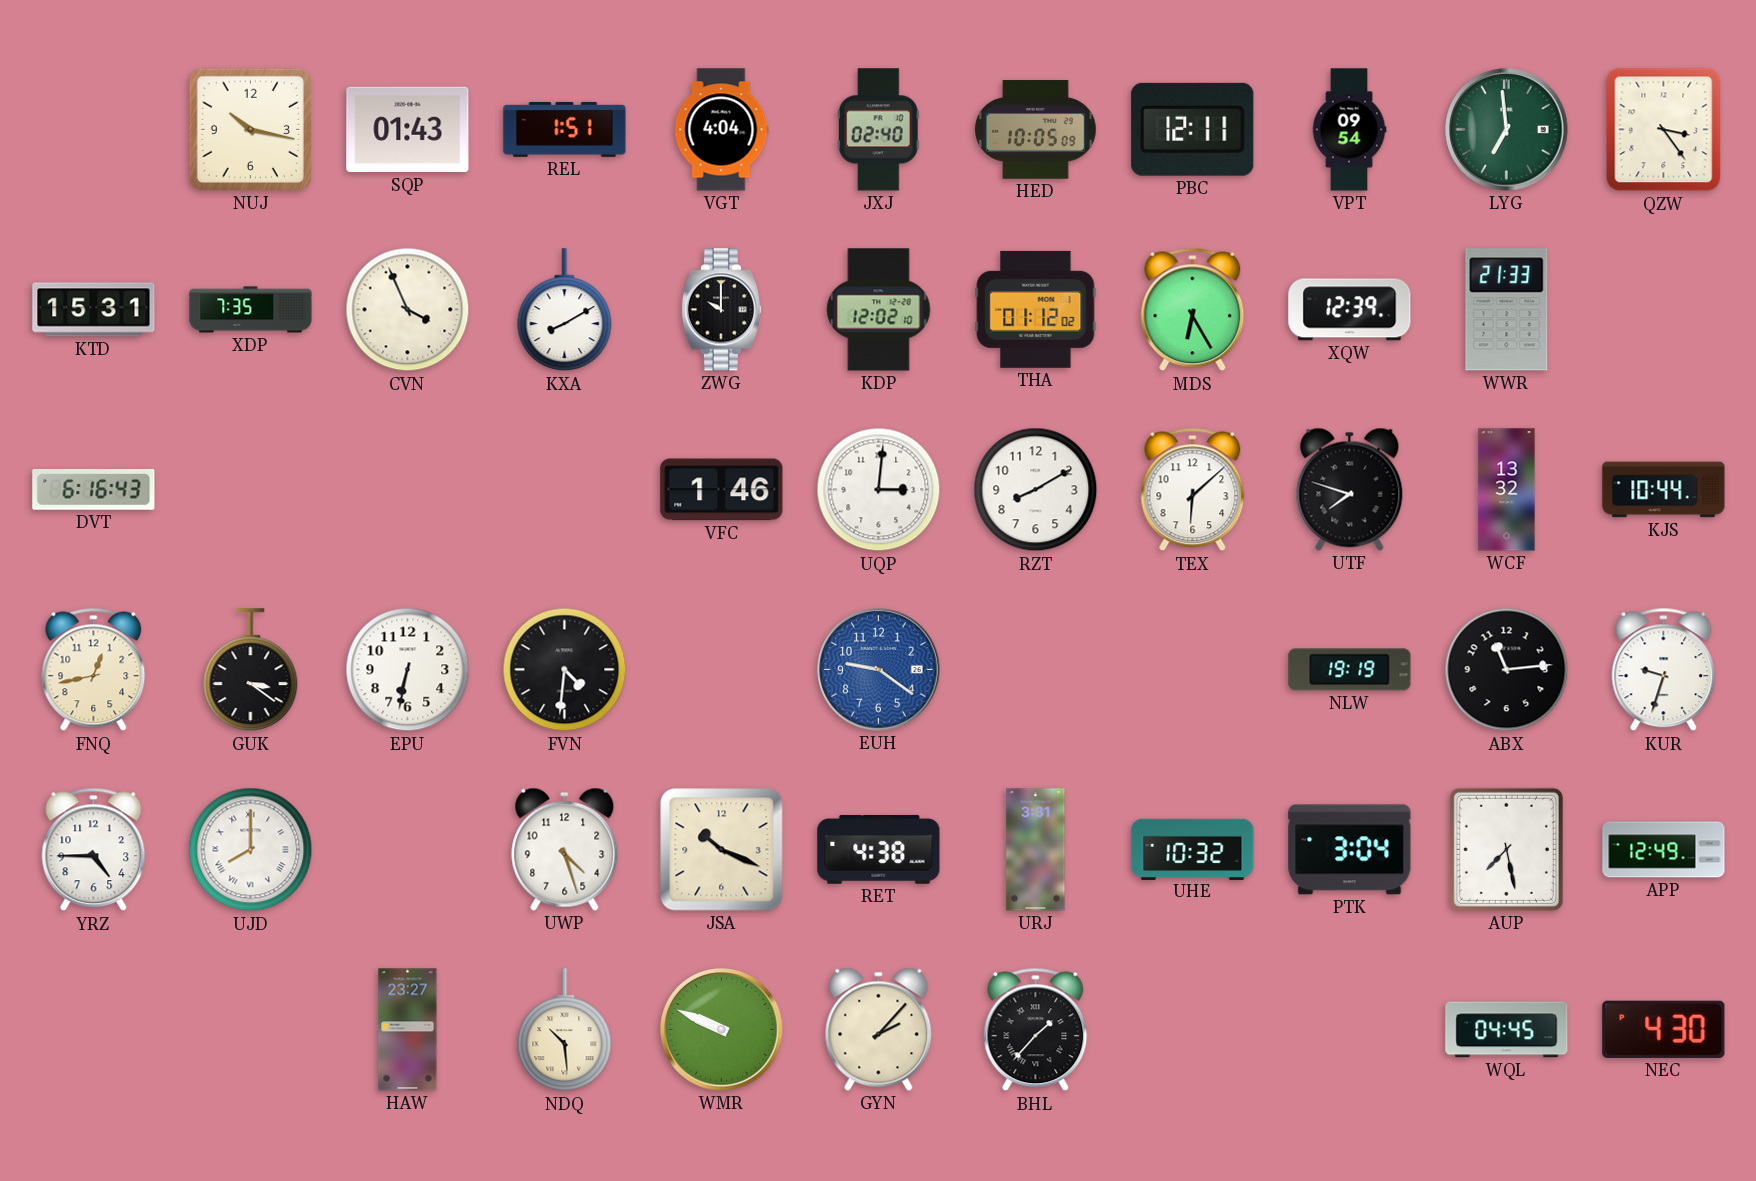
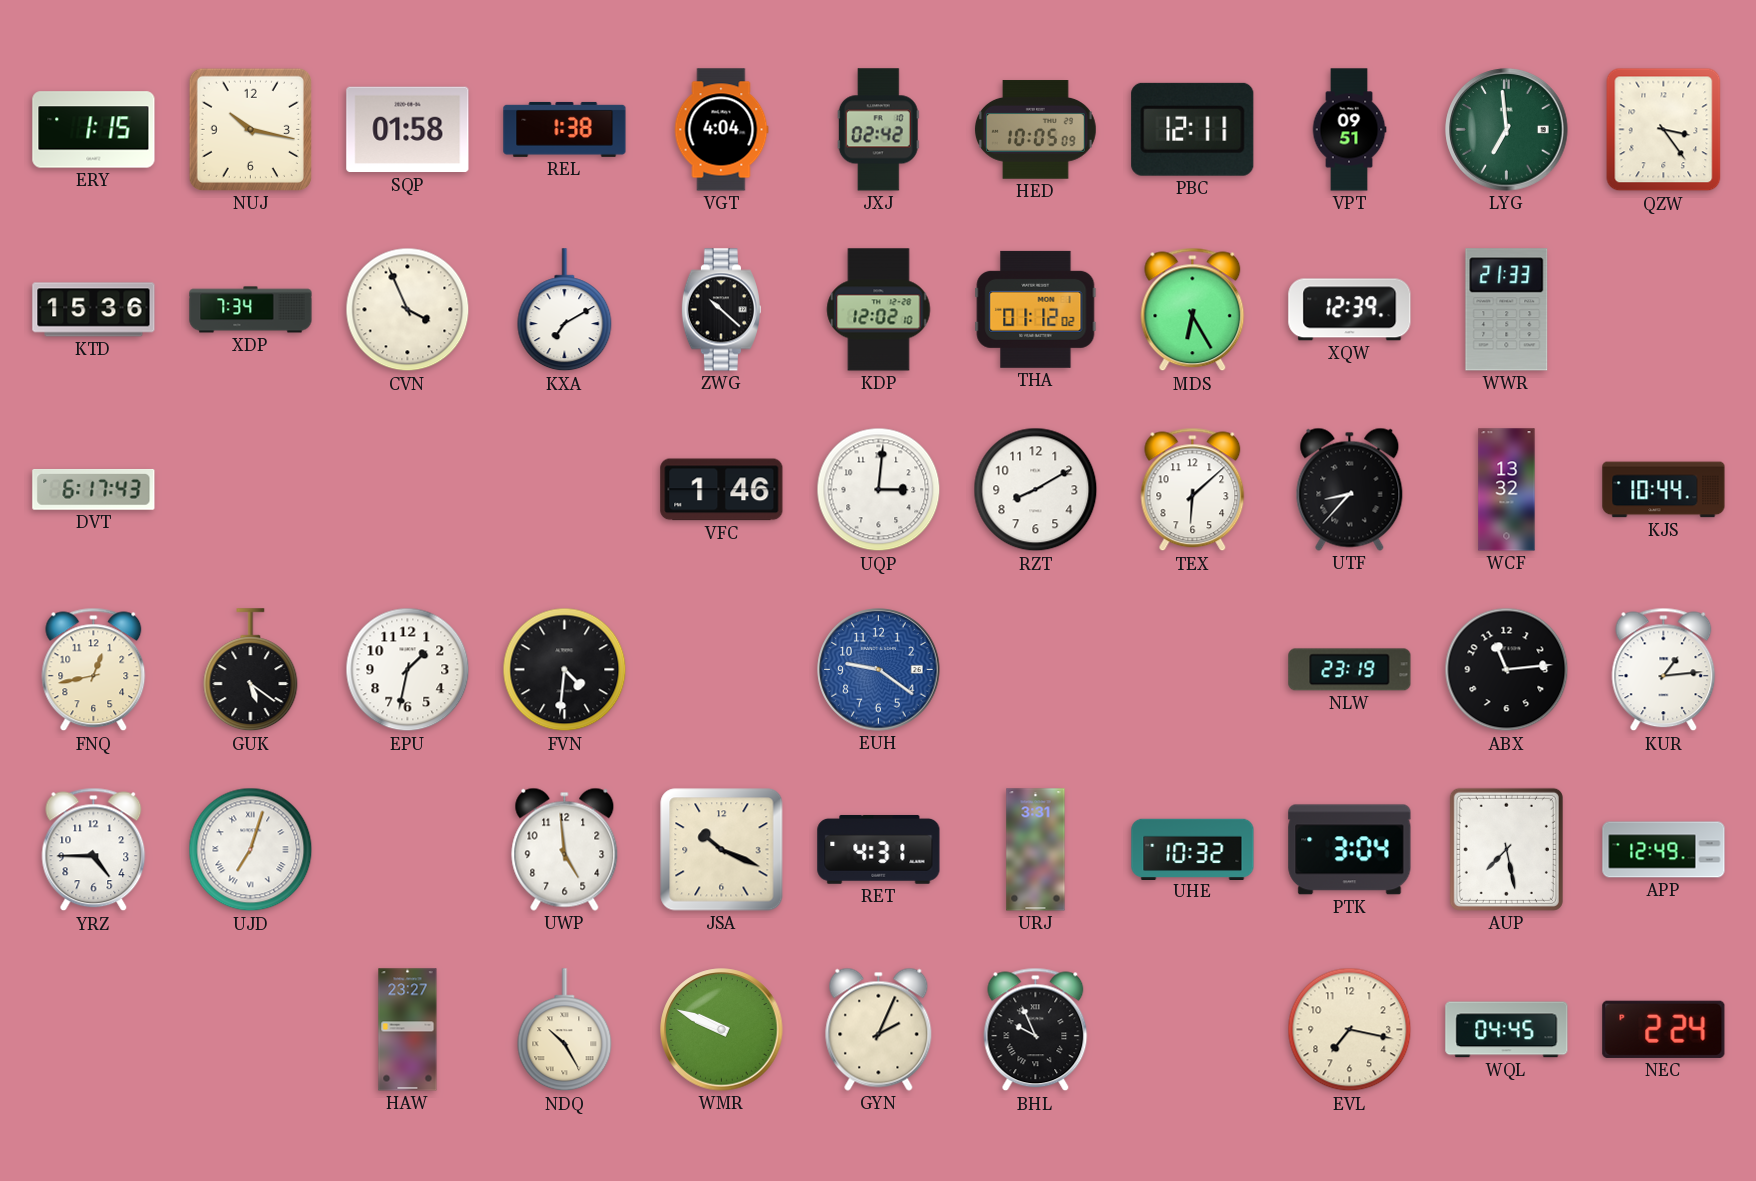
ERY: none -> 1:15 (94, 130)
SQP: 01:43 -> 01:58 (408, 130)
REL: 1:51 -> 1:38 (565, 129)
JXJ: 02:40 -> 02:42 (878, 130)
VPT: 09:54 -> 09:51 (1349, 130)
KTD: 15:31 -> 15:36 (94, 310)
XDP: 7:35 -> 7:34 (251, 310)
KXA: 8:10 -> 7:10 (565, 310)
ZWG: 10:00 -> 10:22 (721, 310)
DVT: 6:16 -> 6:17 (94, 490)
UTF: 7:48 -> 8:37 (1350, 489)
GUK: 3:21 -> 5:21 (251, 670)
EPU: 6:32 -> 1:32 (408, 670)
NLW: 19:19 -> 23:19 (1350, 670)
KUR: 9:33 -> 1:14 (1664, 670)
UJD: 8:00 -> 7:03 (251, 850)
UWP: 4:27 -> 4:59 (565, 849)
RET: 4:38 -> 4:31 (879, 849)
NDQ: 10:29 -> 10:25 (565, 1030)
GYN: 2:07 -> 2:04 (879, 1029)
BHL: 1:37 -> 9:56 (1036, 1030)
EVL: none -> 7:17 (1350, 1030)
NEC: 4:30 -> 2:24 (1664, 1029)
